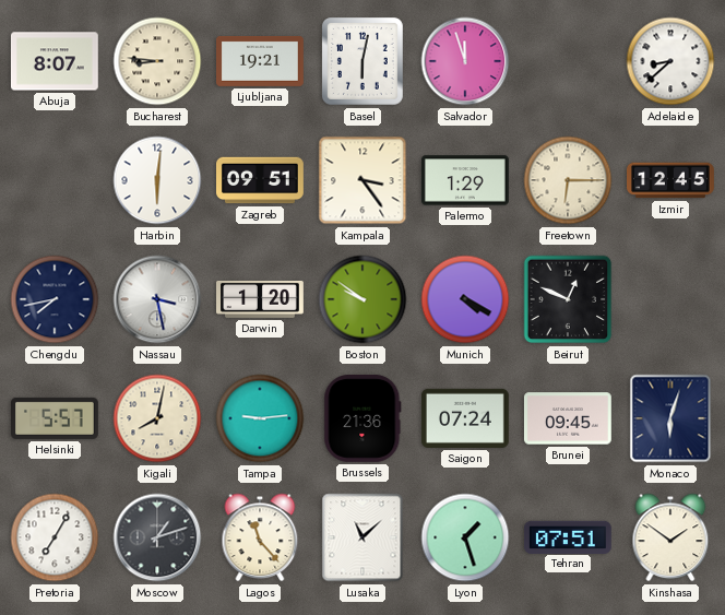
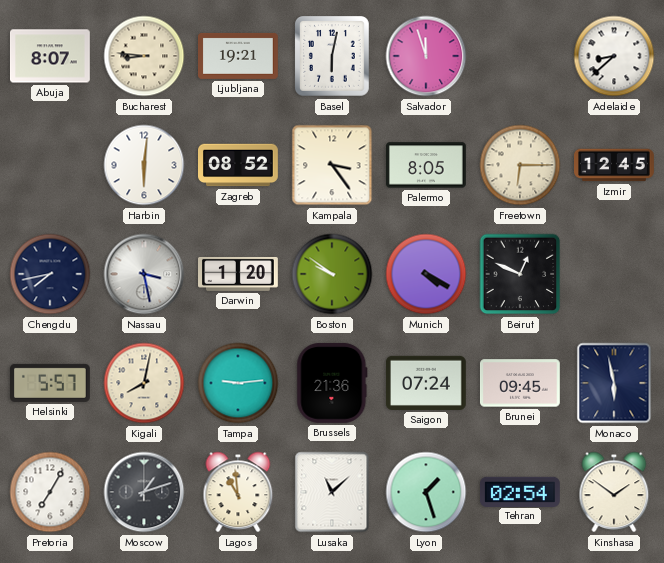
Zagreb: 09:51 -> 08:52 (239, 165)
Palermo: 1:29 -> 8:05 (427, 165)
Monaco: 6:03 -> 5:58 (614, 383)
Lagos: 11:23 -> 10:59 (238, 492)
Tehran: 07:51 -> 02:54 (521, 491)
